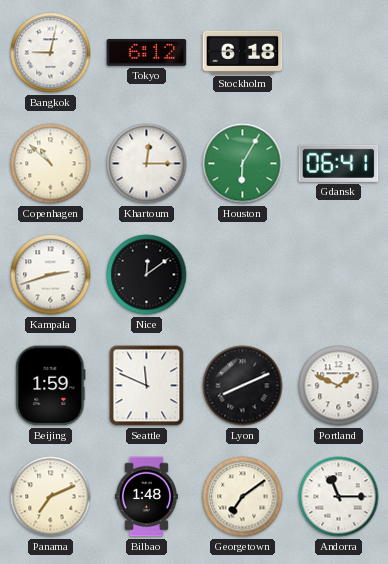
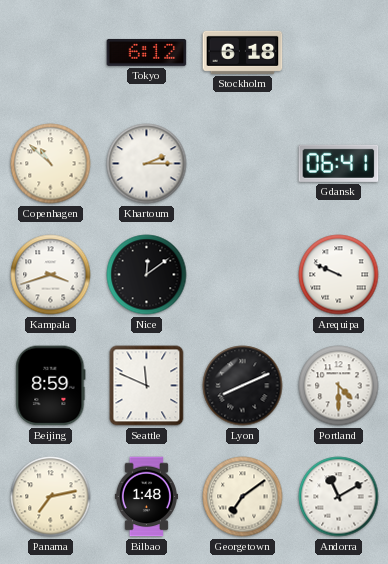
Bangkok: 9:02 -> none (51, 53)
Khartoum: 12:15 -> 2:15 (147, 164)
Houston: 6:05 -> none (243, 164)
Kampala: 2:42 -> 3:42 (51, 275)
Arequipa: none -> 9:49 (339, 275)
Beijing: 1:59 -> 8:59 (51, 386)
Portland: 1:49 -> 4:30 (339, 386)
Panama: 7:11 -> 7:13 (51, 497)
Andorra: 11:15 -> 11:10 (339, 497)
